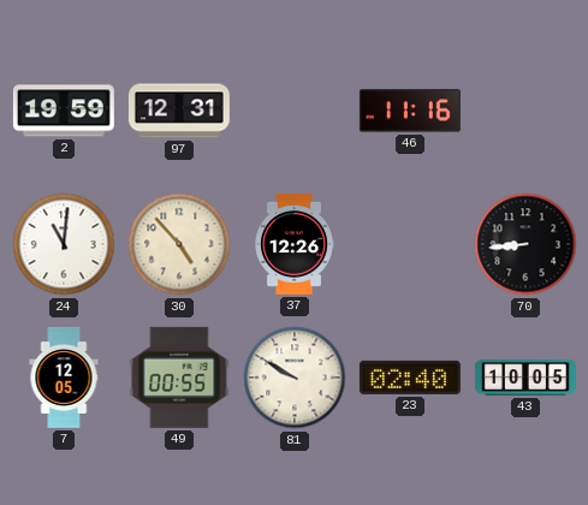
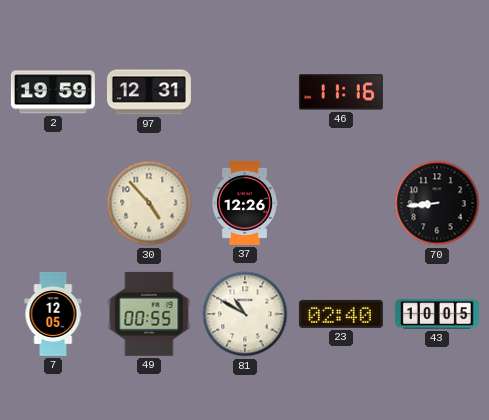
24: 11:01 -> none (64, 244)
81: 9:50 -> 10:50 (245, 314)
